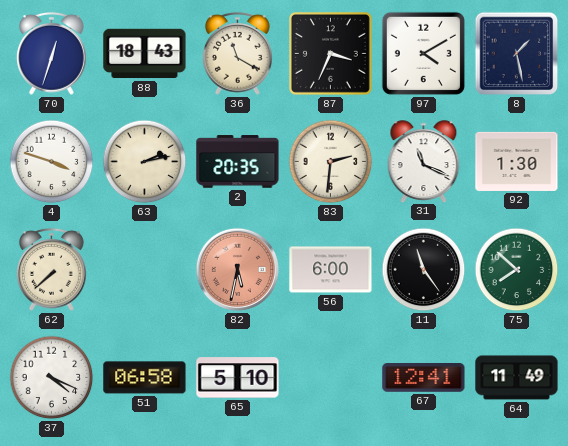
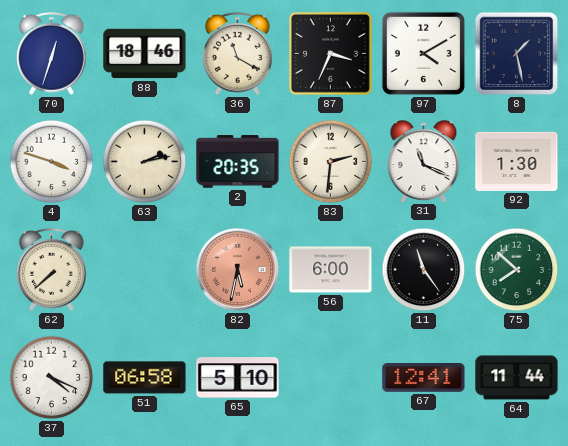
88: 18:43 -> 18:46 (145, 54)
64: 11:49 -> 11:44 (517, 378)
